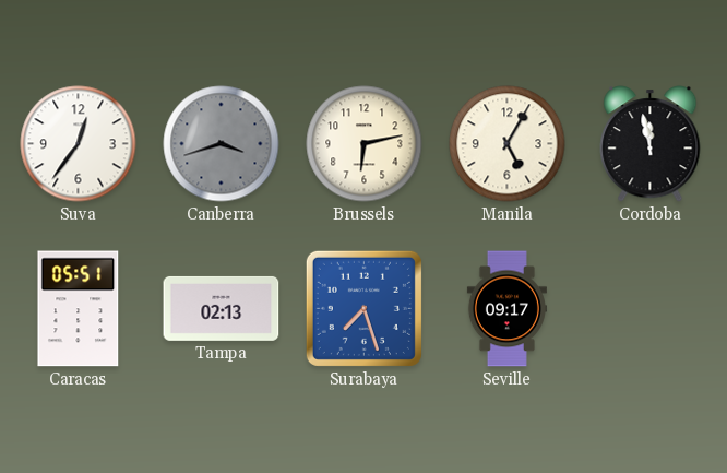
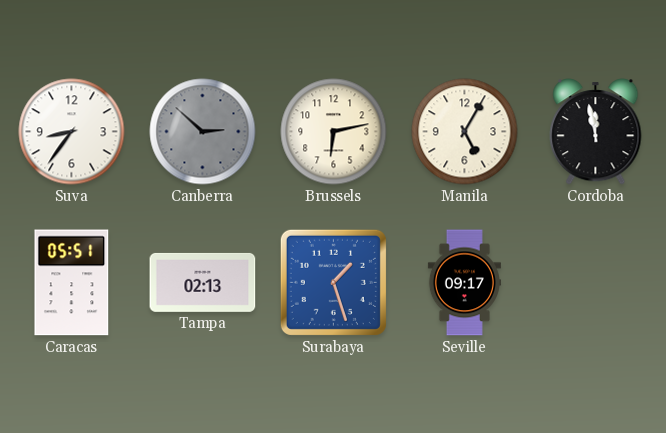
Suva: 12:36 -> 8:36 (72, 132)
Canberra: 3:42 -> 2:52 (203, 132)
Surabaya: 7:27 -> 1:27 (333, 282)
